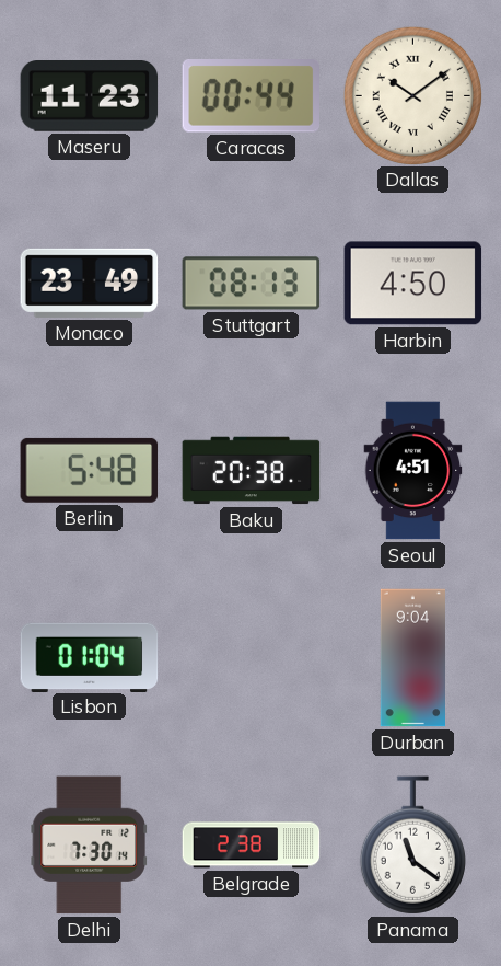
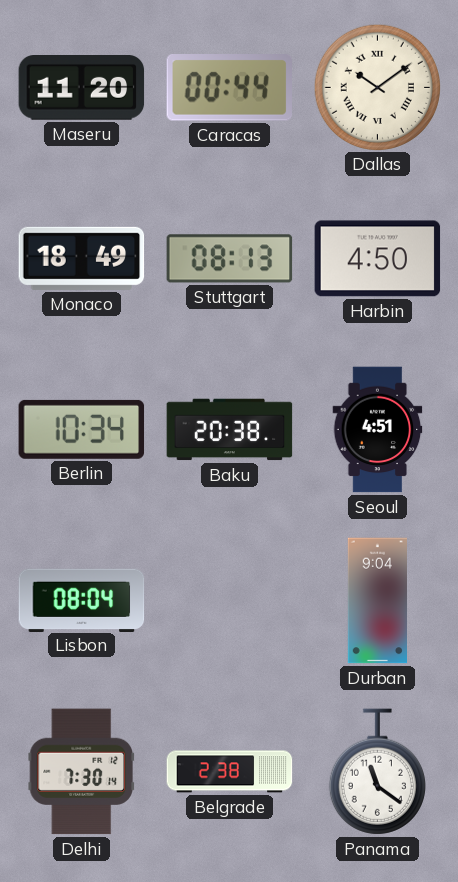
Maseru: 11:23 -> 11:20 (82, 88)
Monaco: 23:49 -> 18:49 (82, 258)
Berlin: 5:48 -> 10:34 (82, 429)
Lisbon: 01:04 -> 08:04 (82, 600)
